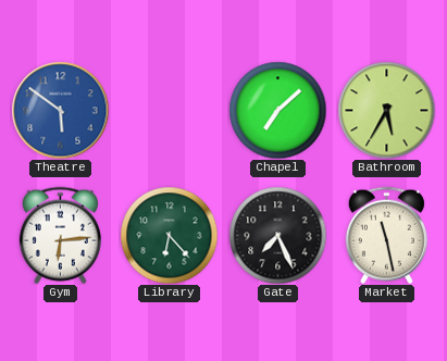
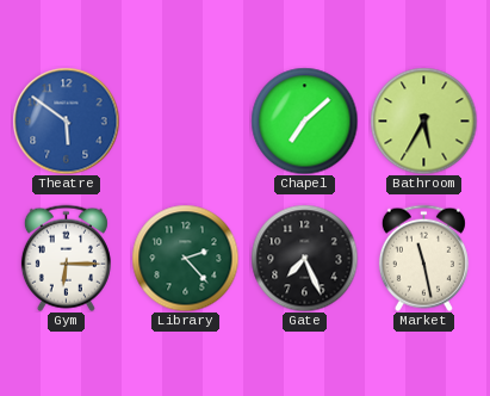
Gym: 6:14 -> 6:15 (66, 258)
Library: 6:23 -> 2:23 (185, 258)
